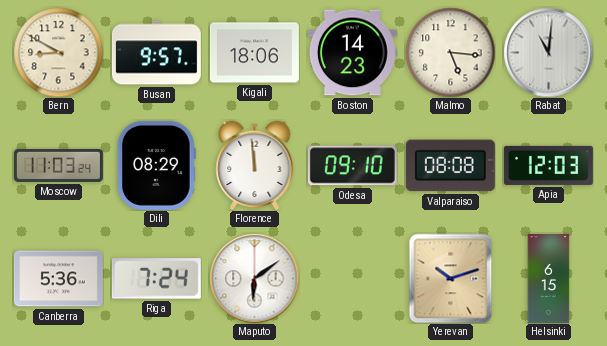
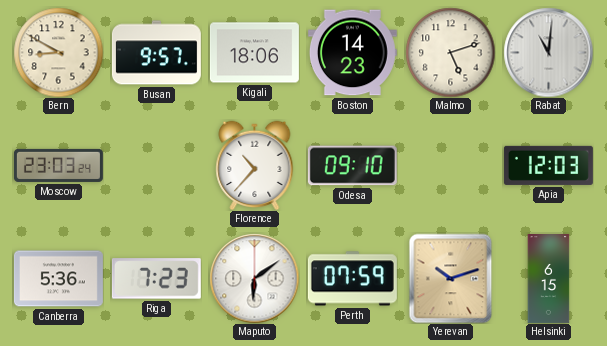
Malmo: 5:16 -> 5:12 (450, 52)
Moscow: 11:03 -> 23:03 (58, 165)
Dili: 08:29 -> none (156, 165)
Florence: 11:59 -> 10:37 (255, 165)
Valparaiso: 08:08 -> none (450, 166)
Riga: 7:24 -> 7:23 (156, 279)
Perth: none -> 07:59 (352, 279)
